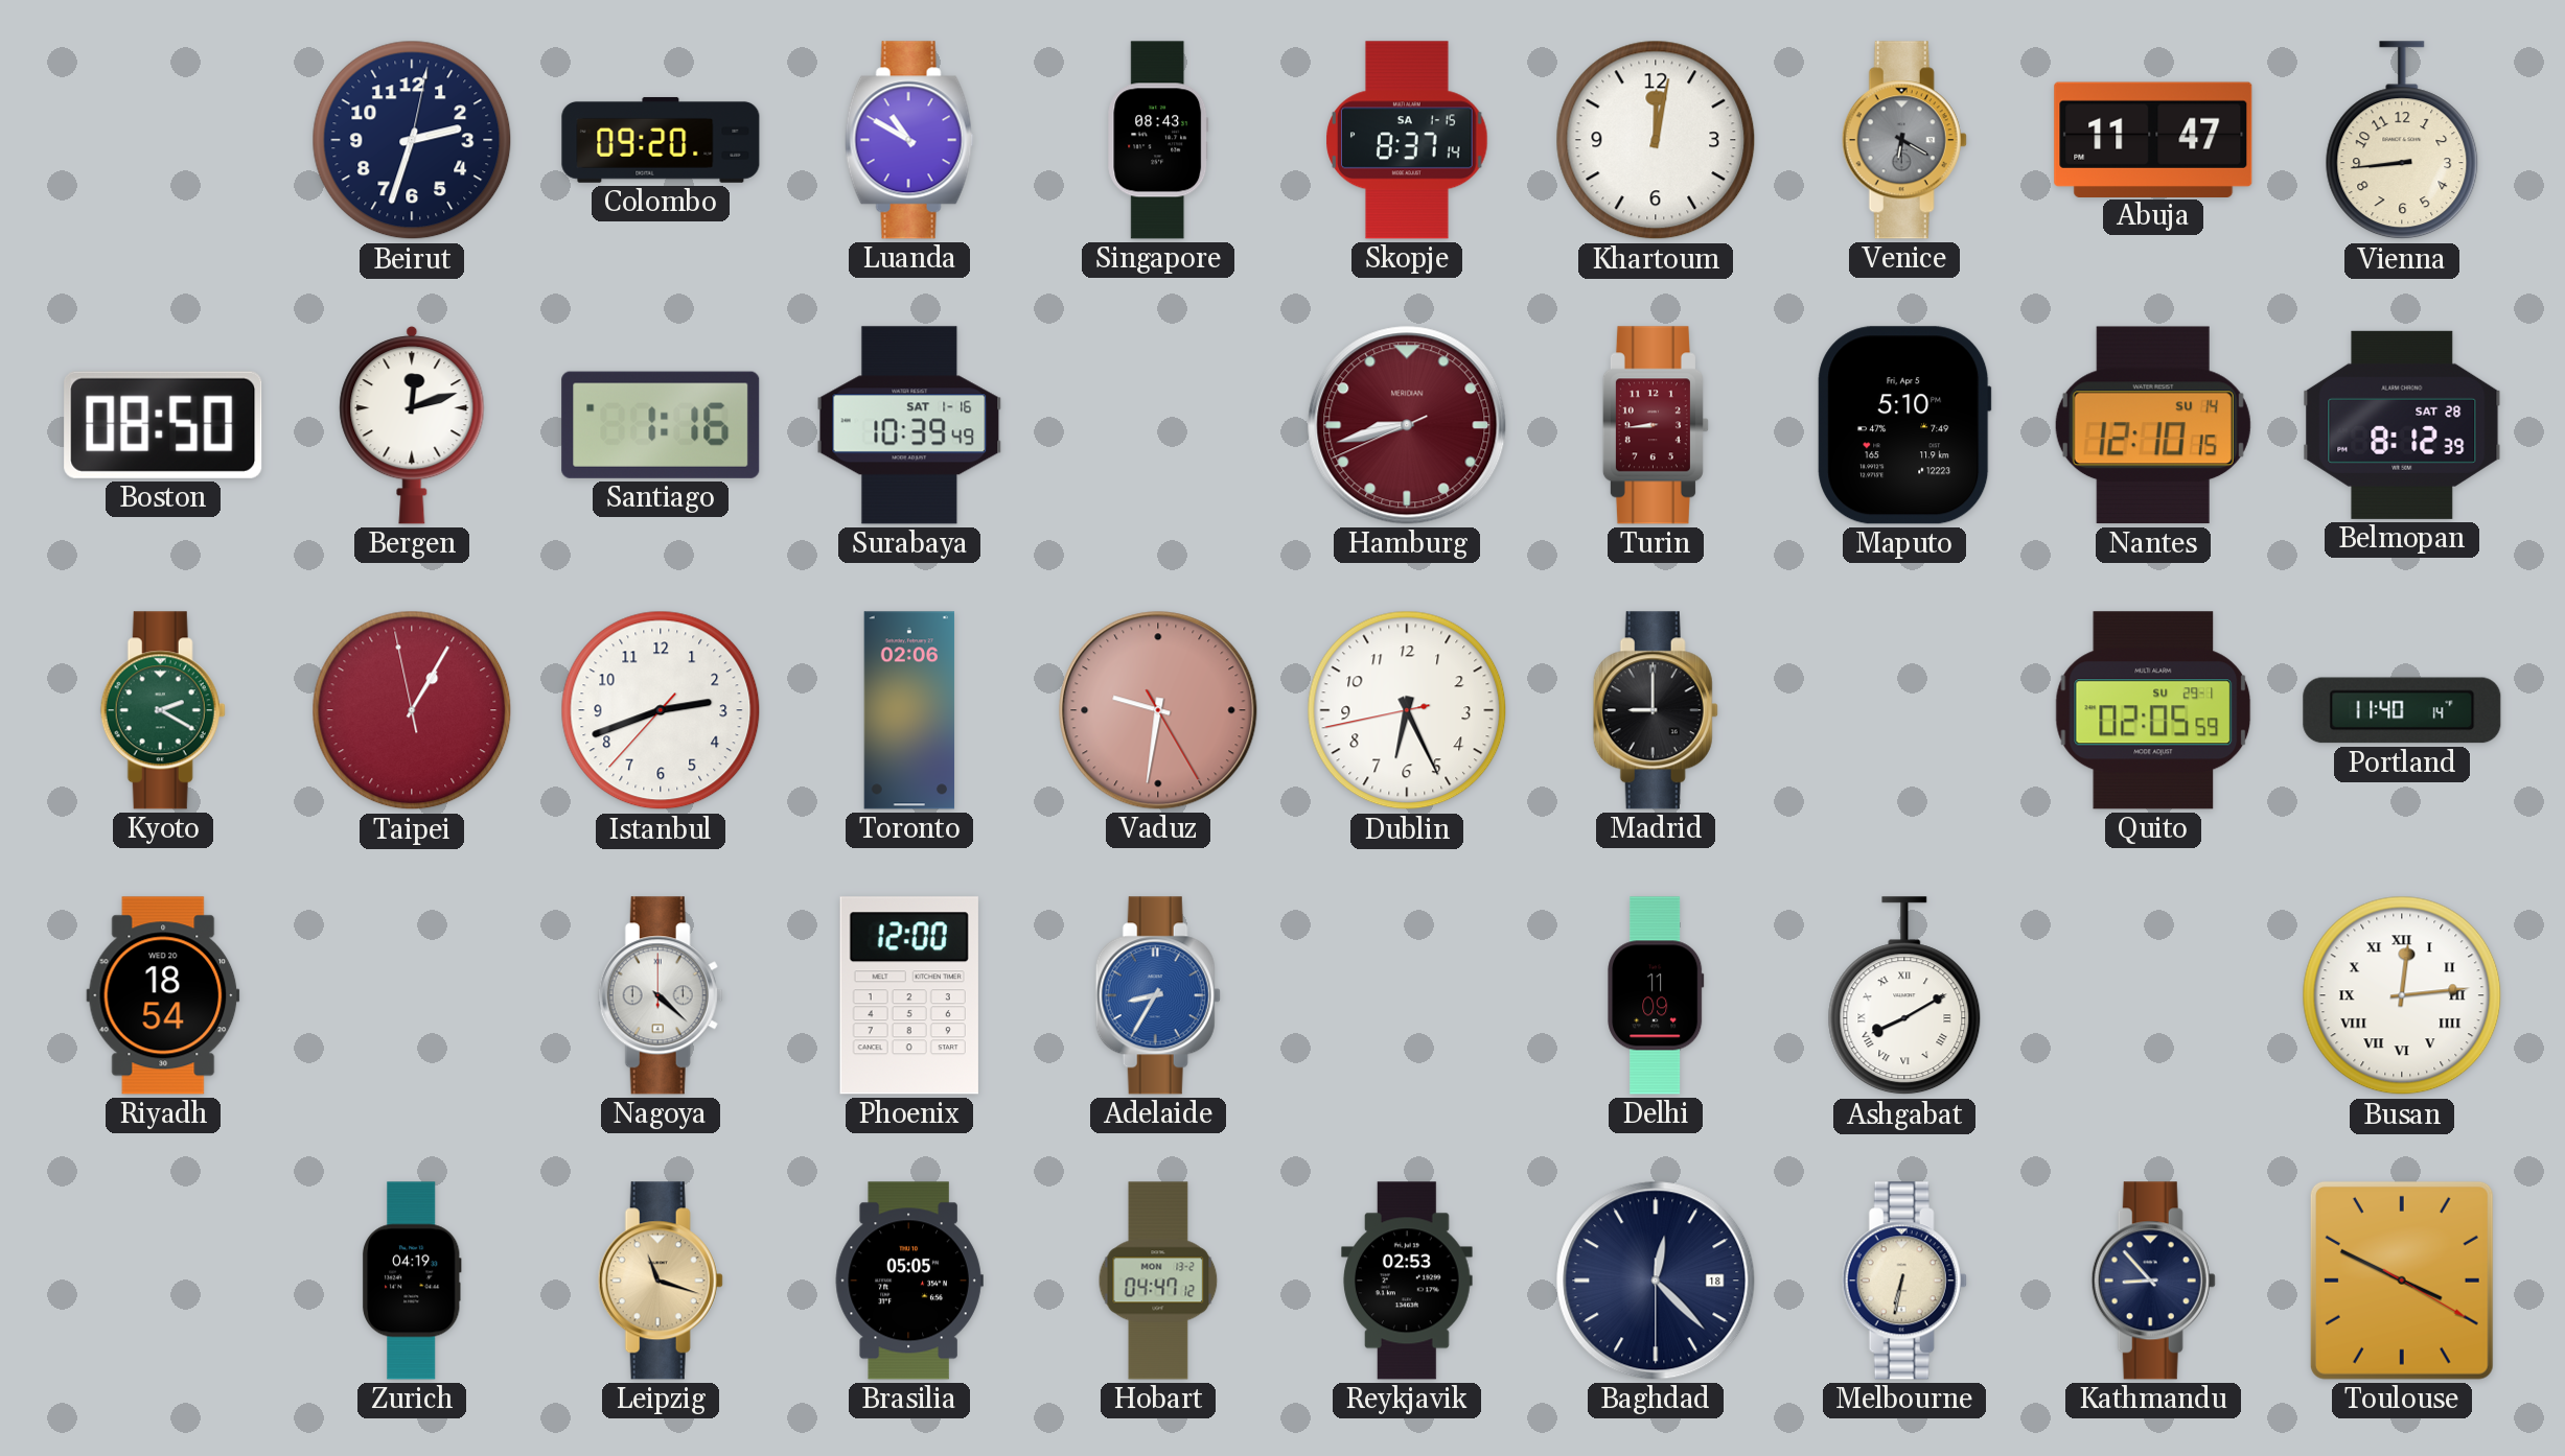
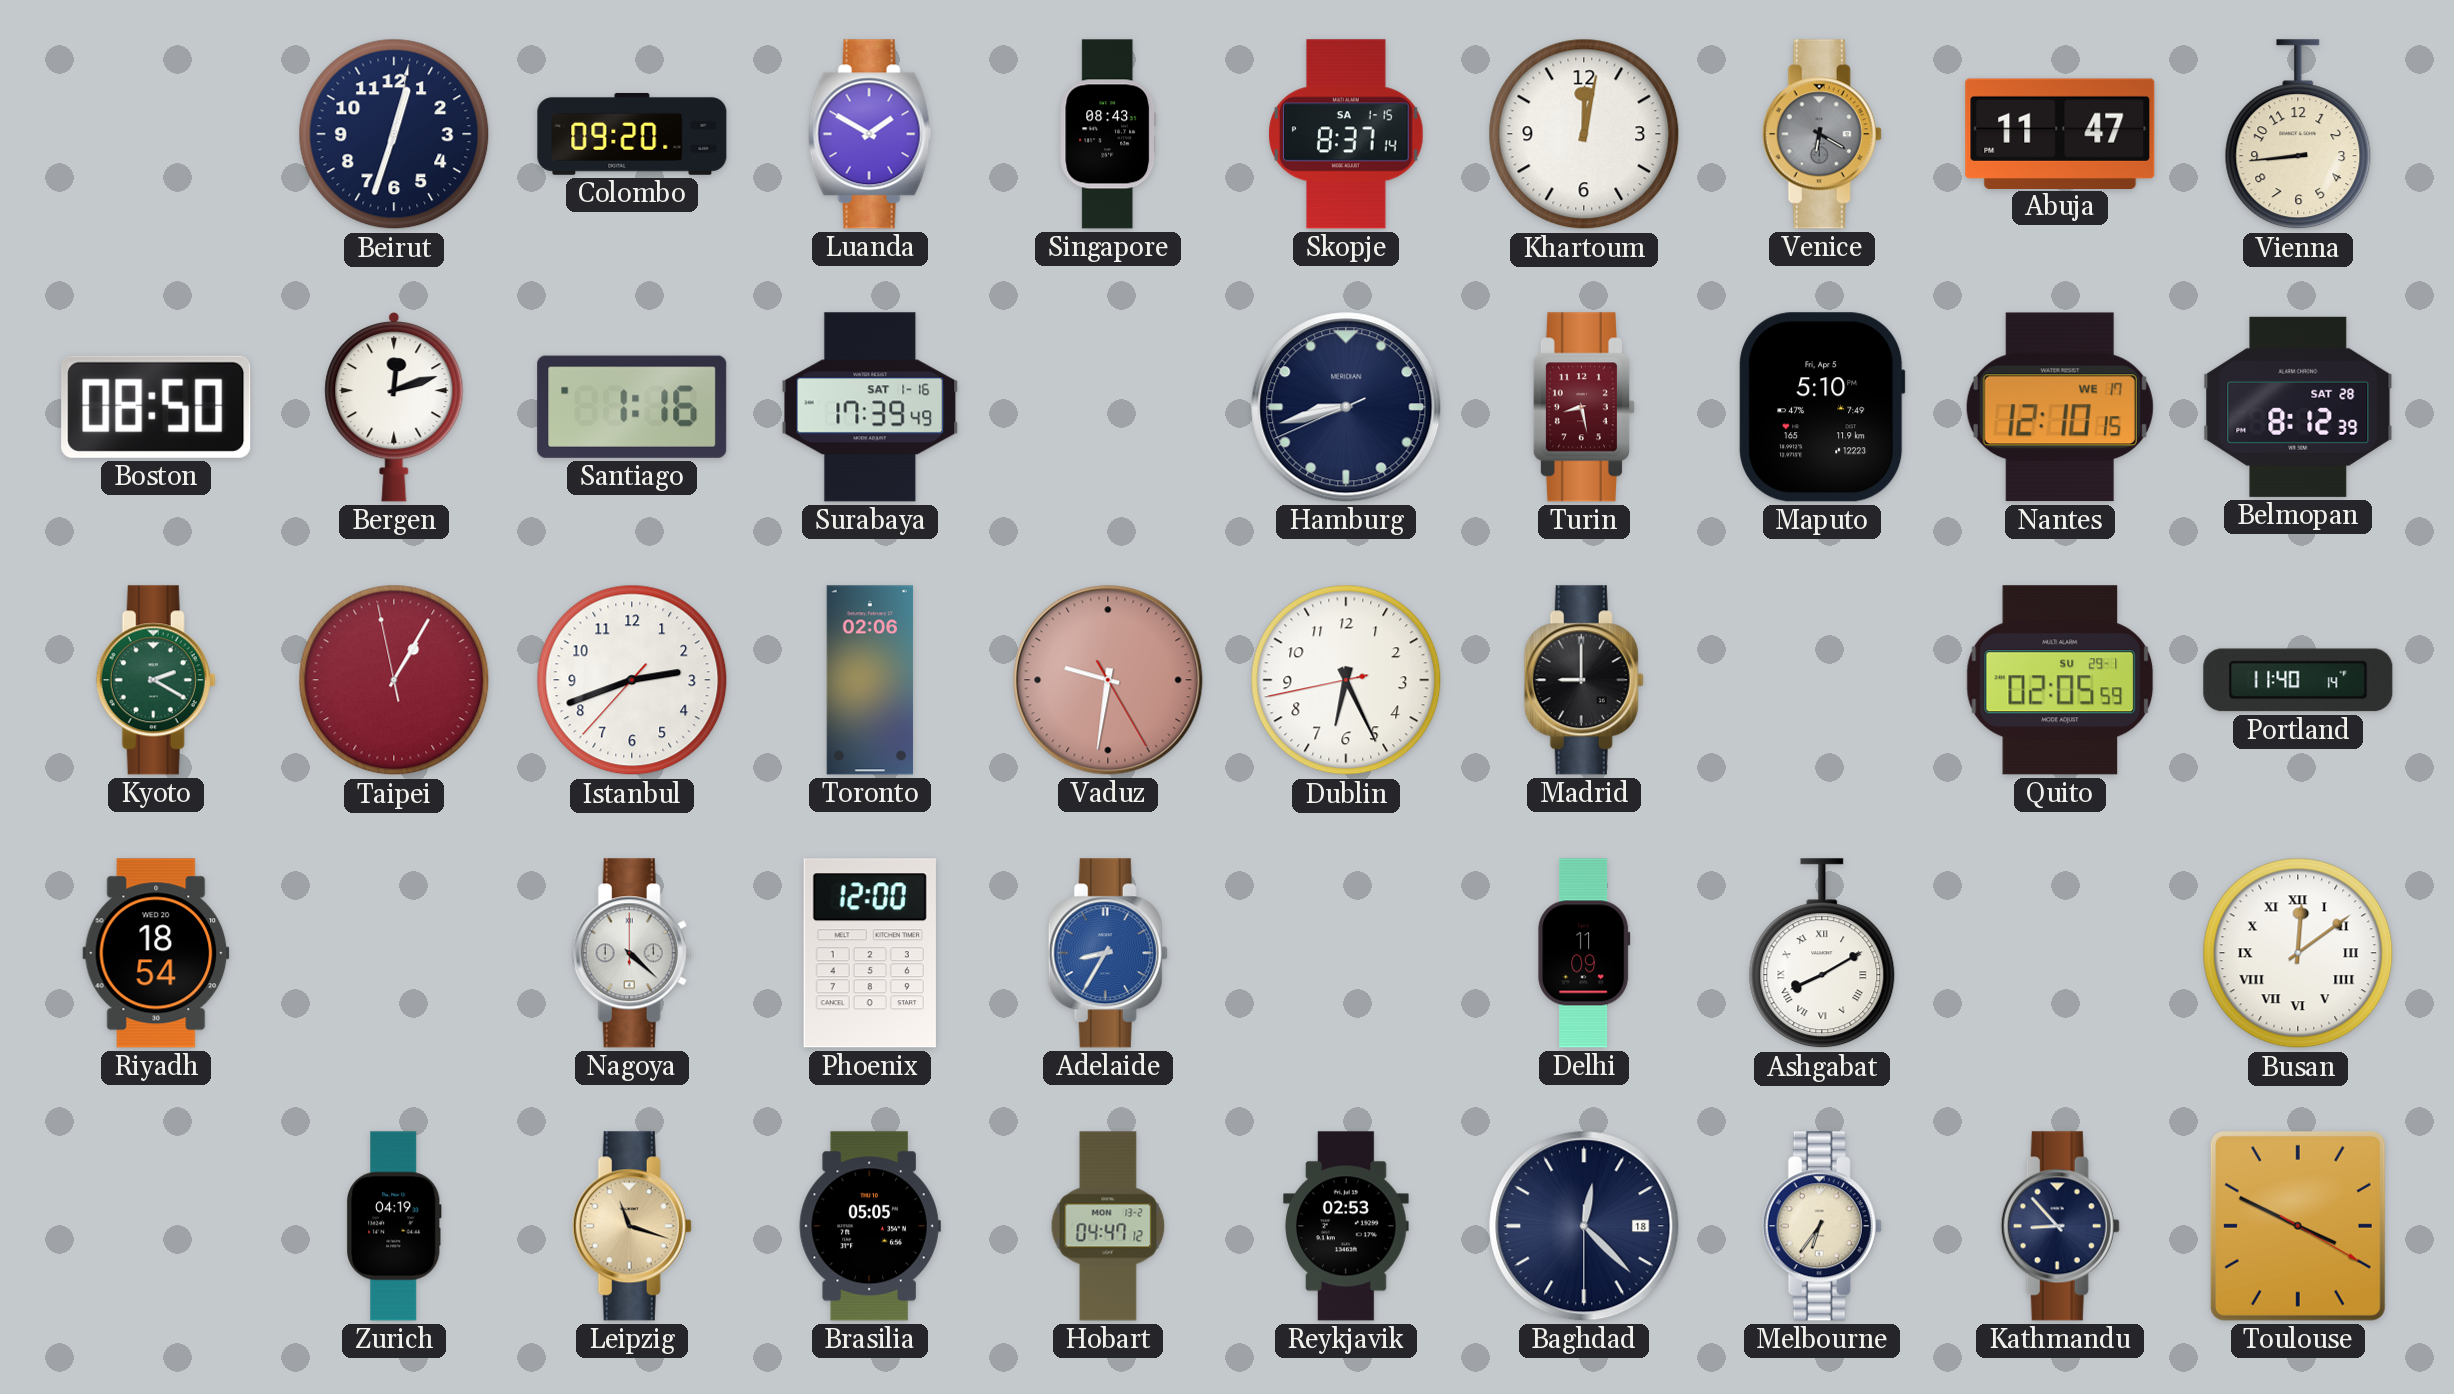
Beirut: 2:33 -> 12:33 (394, 134)
Luanda: 10:50 -> 1:50 (870, 134)
Surabaya: 10:39 -> 17:39 (870, 407)
Hamburg dial: burgundy -> navy (1346, 407)
Turin: 8:44 -> 8:28 (1584, 407)
Nantes date: SU 14 -> WE 17 (2060, 407)
Busan: 12:14 -> 12:09 (2298, 953)
Melbourne: 6:32 -> 6:36 (1822, 1226)
